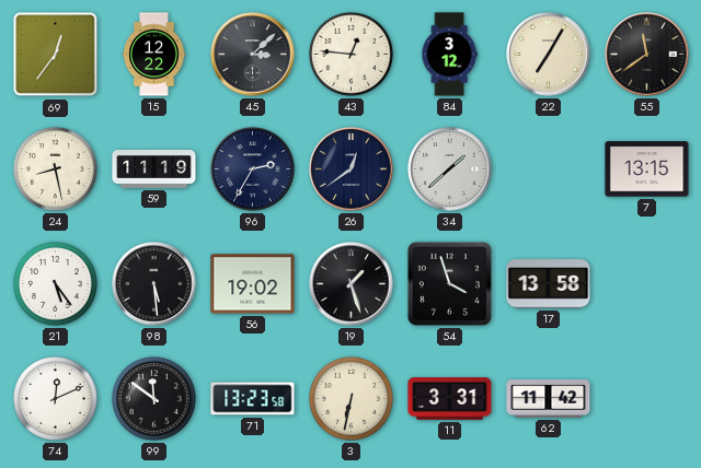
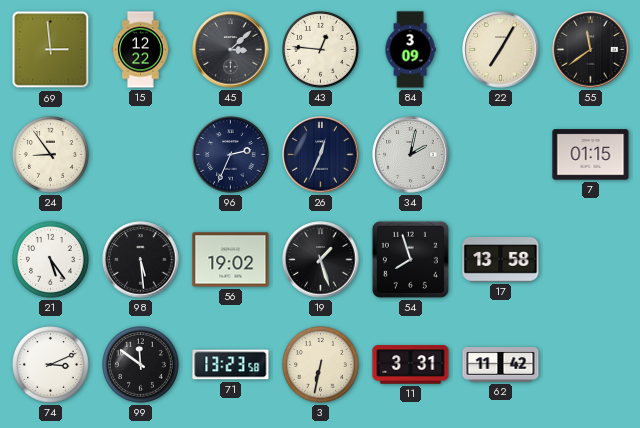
69: 12:36 -> 2:59 (51, 50)
84: 3:12 -> 3:09 (410, 50)
24: 8:28 -> 8:54 (51, 155)
59: 11:19 -> none (154, 169)
96: 2:35 -> 2:34 (231, 155)
26: 12:39 -> 12:34 (321, 155)
34: 1:38 -> 2:02 (411, 155)
7: 13:15 -> 01:15 (591, 155)
54: 3:57 -> 7:57 (410, 259)
74: 12:11 -> 3:11 (51, 365)
